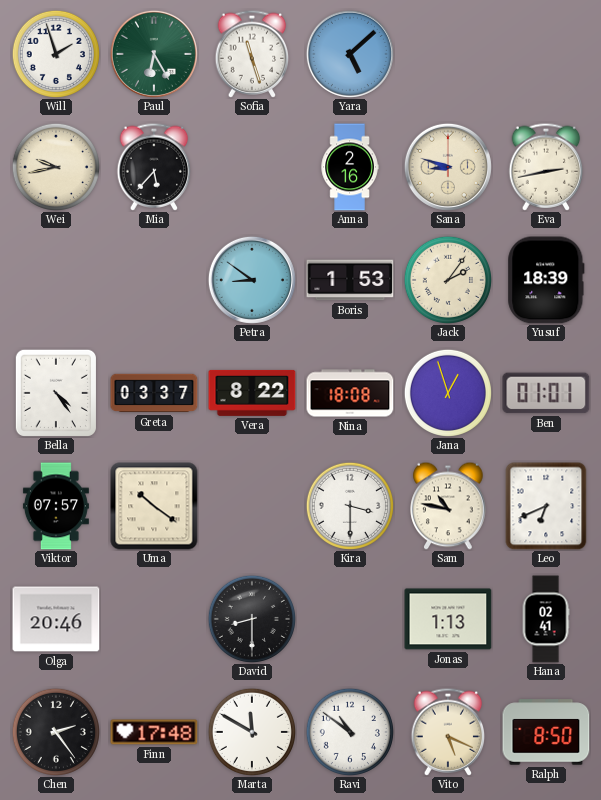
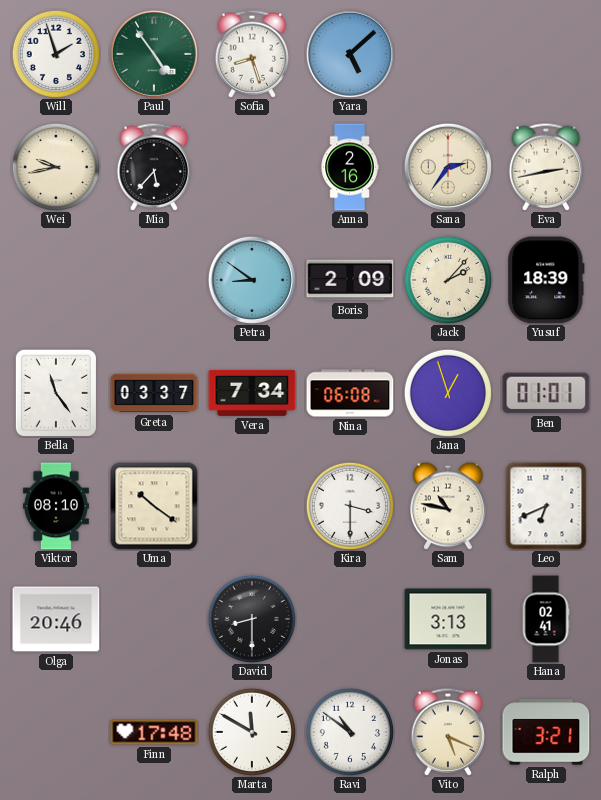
Paul: 6:25 -> 4:54 (154, 54)
Sofia: 11:27 -> 8:27 (252, 54)
Sana: 8:48 -> 2:36 (448, 167)
Boris: 1:53 -> 2:09 (350, 280)
Jack: 2:06 -> 2:07 (448, 280)
Bella: 4:24 -> 11:24 (56, 392)
Vera: 8:22 -> 7:34 (252, 393)
Nina: 18:08 -> 06:08 (350, 393)
Viktor: 07:57 -> 08:10 (56, 506)
Jonas: 1:13 -> 3:13 (448, 619)
Chen: 2:24 -> none (56, 732)
Ralph: 8:50 -> 3:21 (546, 732)
